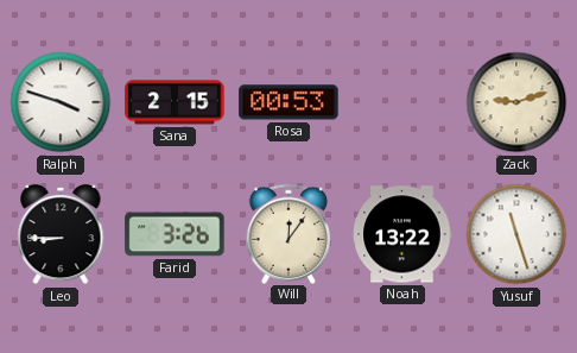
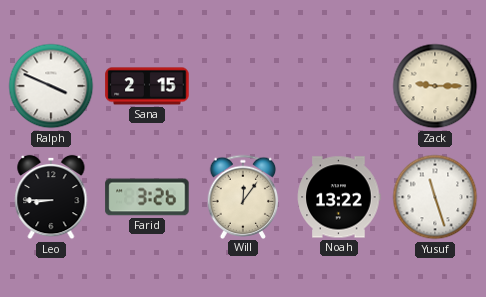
Ralph: 3:48 -> 3:49 (51, 86)
Rosa: 00:53 -> none (288, 102)
Zack: 9:12 -> 9:15 (435, 86)
